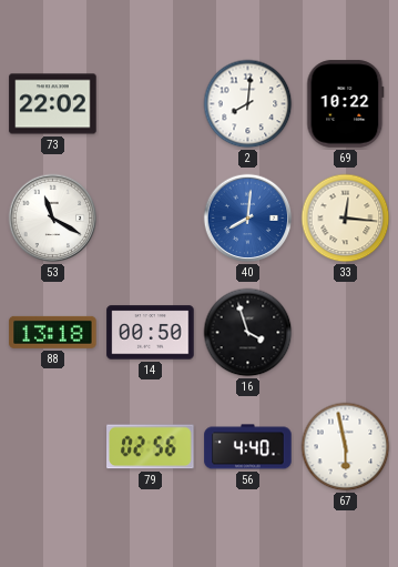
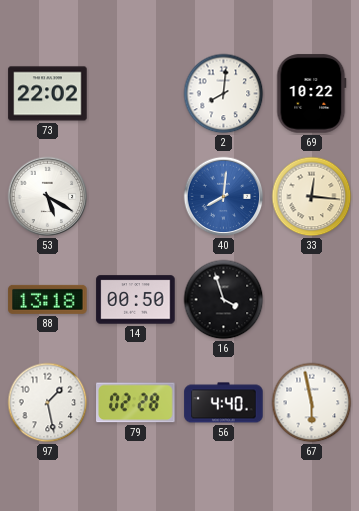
53: 11:20 -> 5:20 (48, 197)
97: none -> 1:28 (48, 403)
79: 02:56 -> 02:28 (136, 403)
